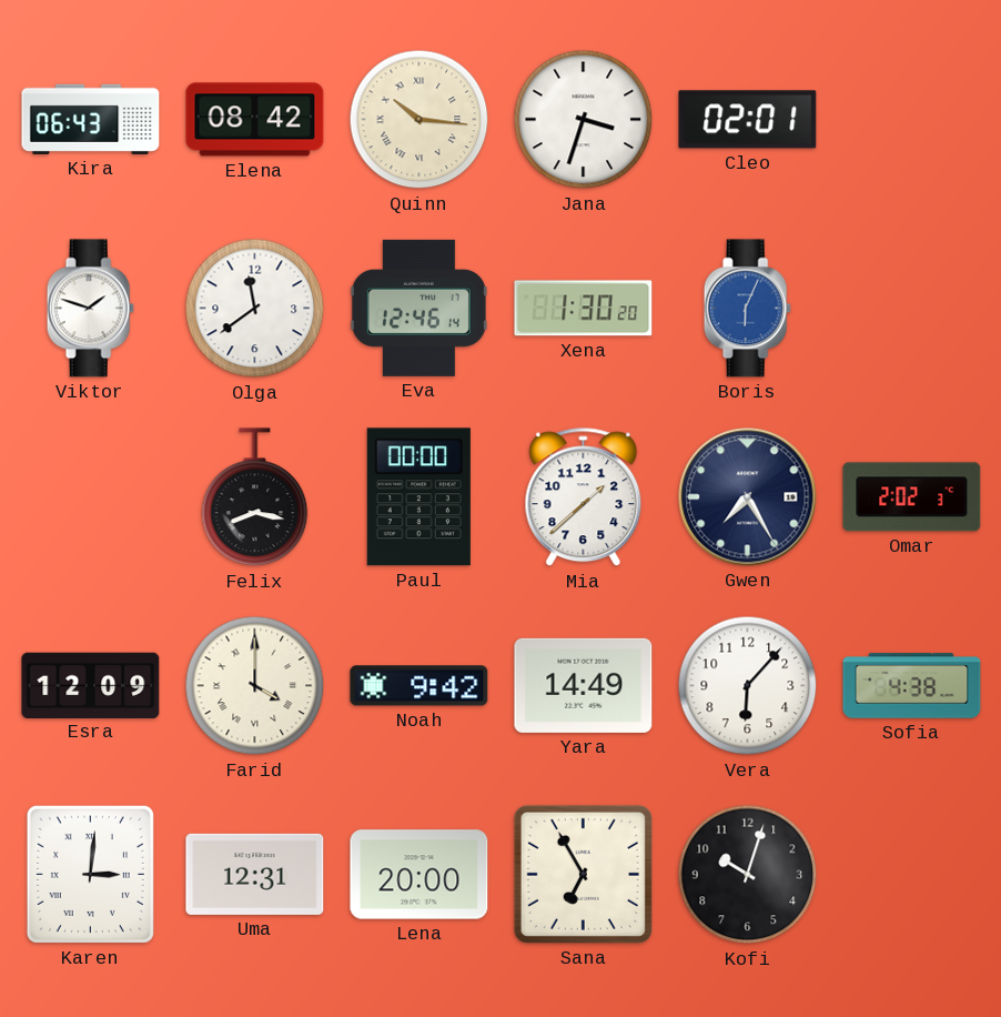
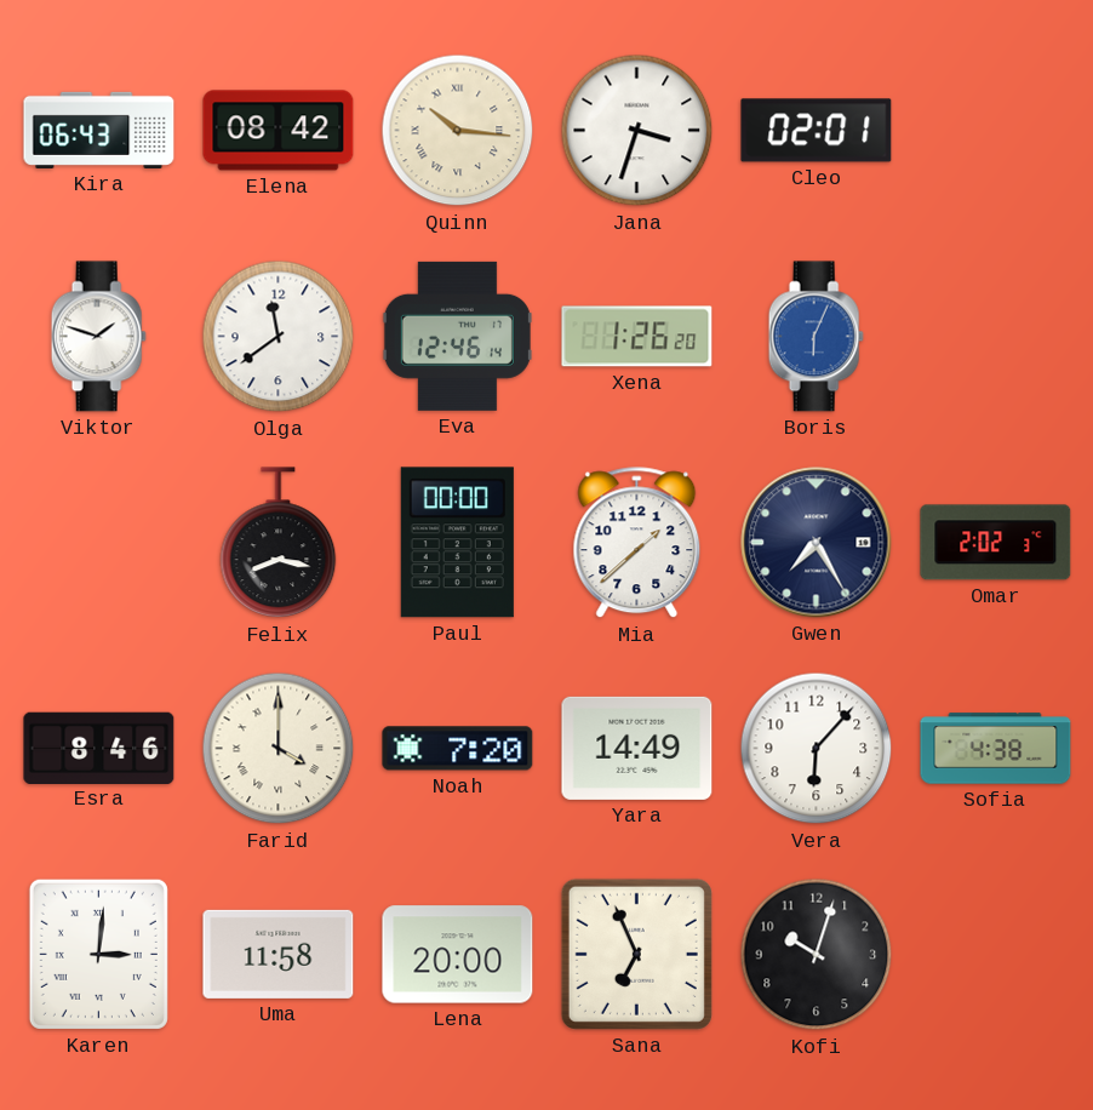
Xena: 1:30 -> 1:26 (637, 337)
Esra: 12:09 -> 8:46 (99, 748)
Noah: 9:42 -> 7:20 (458, 749)
Uma: 12:31 -> 11:58 (279, 954)
Sana: 6:55 -> 6:56 (636, 954)
